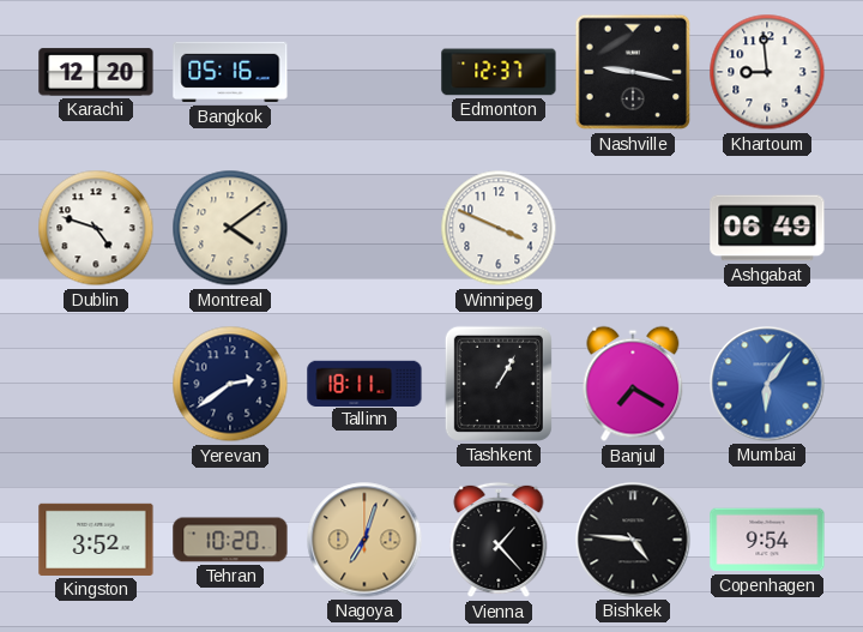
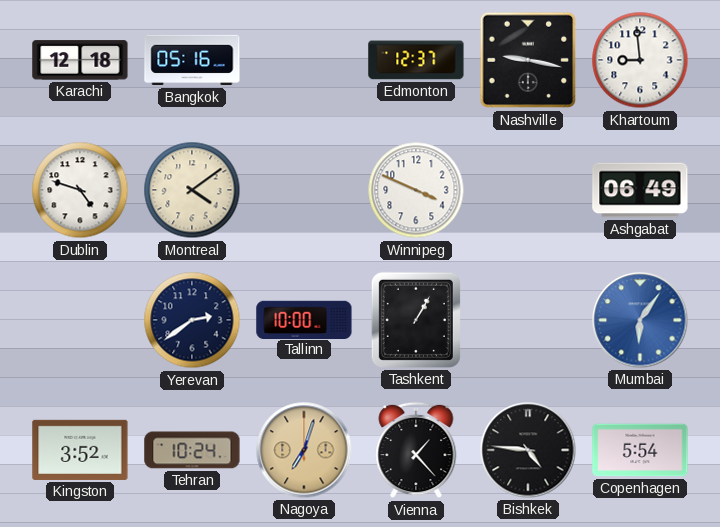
Karachi: 12:20 -> 12:18 (80, 60)
Tallinn: 18:11 -> 10:00 (304, 319)
Banjul: 7:20 -> none (633, 384)
Tehran: 10:20 -> 10:24 (192, 450)
Copenhagen: 9:54 -> 5:54 (640, 450)
